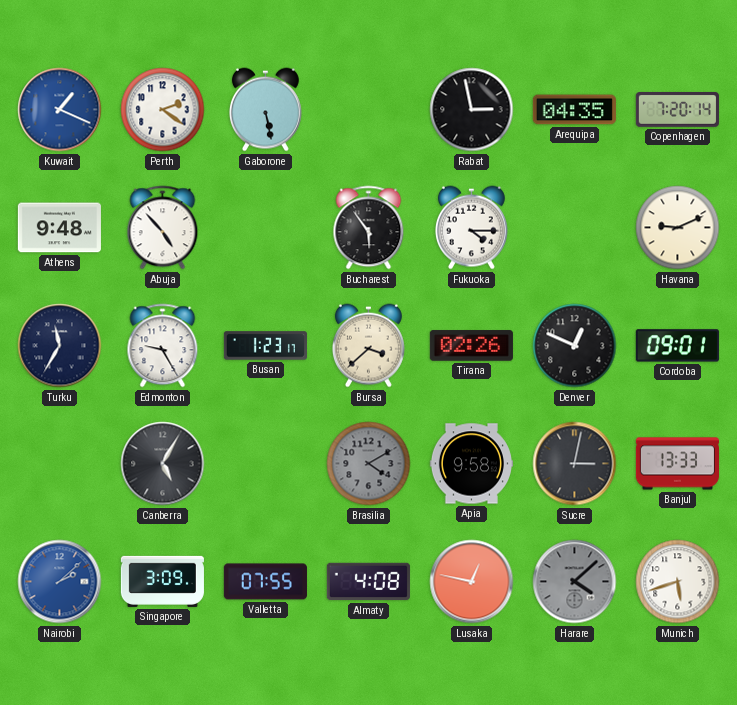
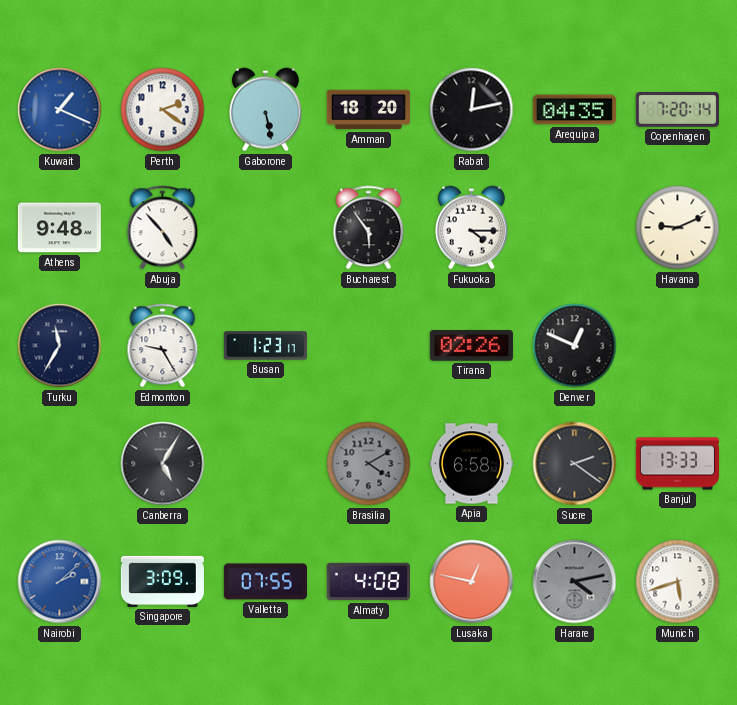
Amman: none -> 18:20 (368, 110)
Rabat: 2:58 -> 12:13 (472, 110)
Bursa: 3:38 -> none (368, 346)
Cordoba: 09:01 -> none (677, 346)
Apia: 9:58 -> 6:58 (471, 464)
Sucre: 3:02 -> 2:21 (575, 464)
Harare: 4:08 -> 4:13 (575, 582)
